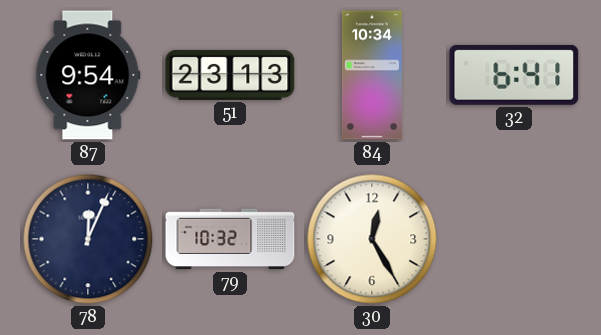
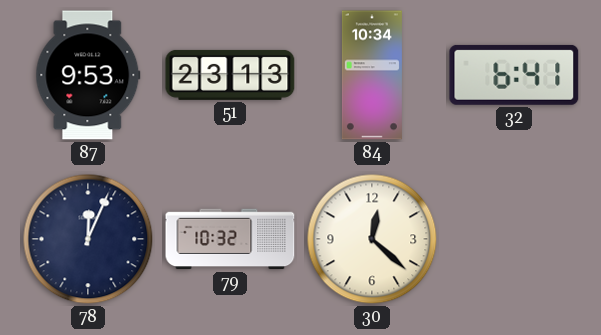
87: 9:54 -> 9:53 (88, 75)
30: 12:25 -> 12:22 (372, 239)
